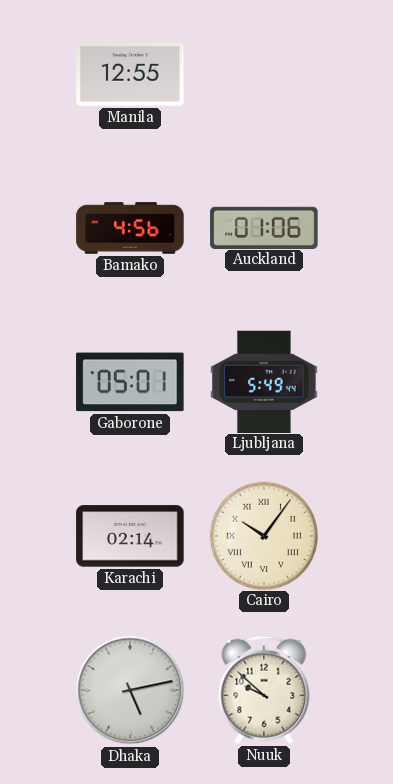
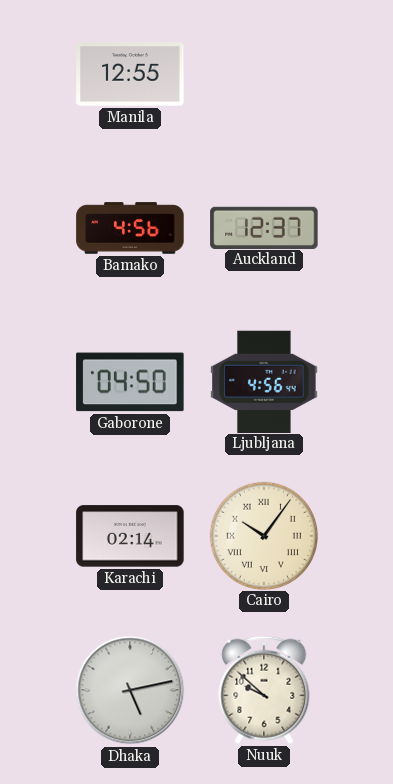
Auckland: 01:06 -> 12:37 (264, 227)
Gaborone: 05:01 -> 04:50 (130, 382)
Ljubljana: 5:49 -> 4:56 (264, 381)
